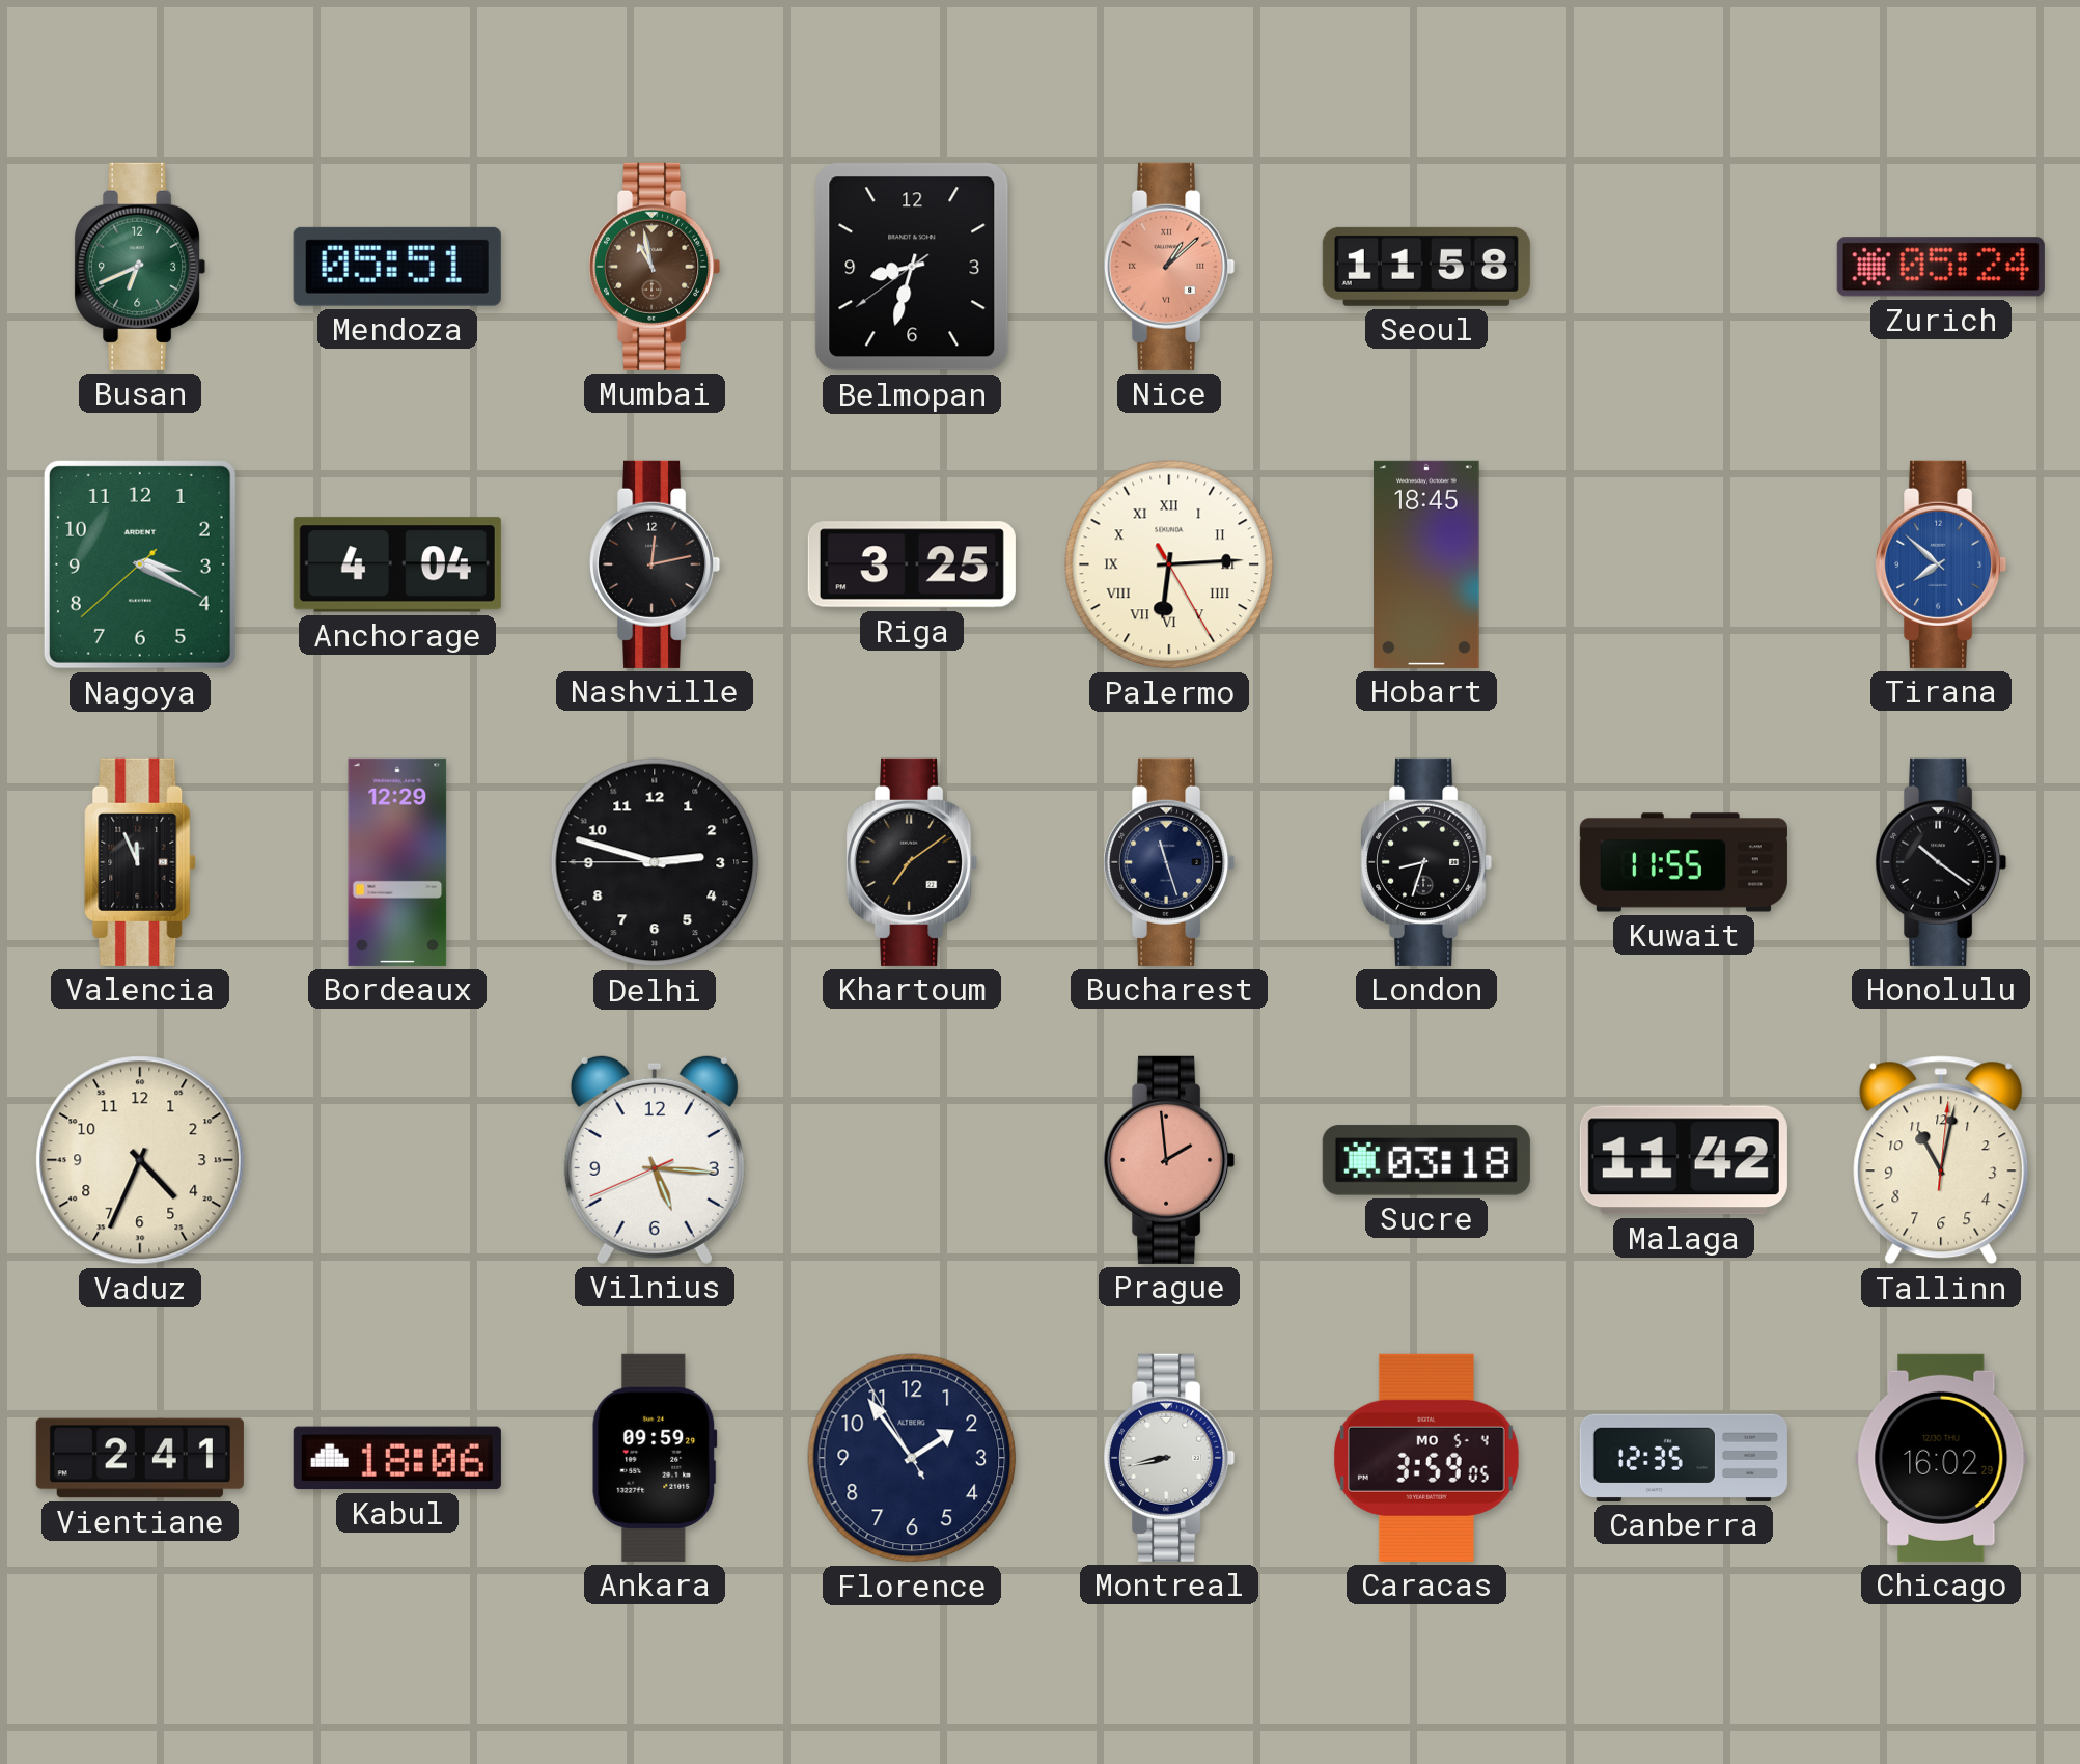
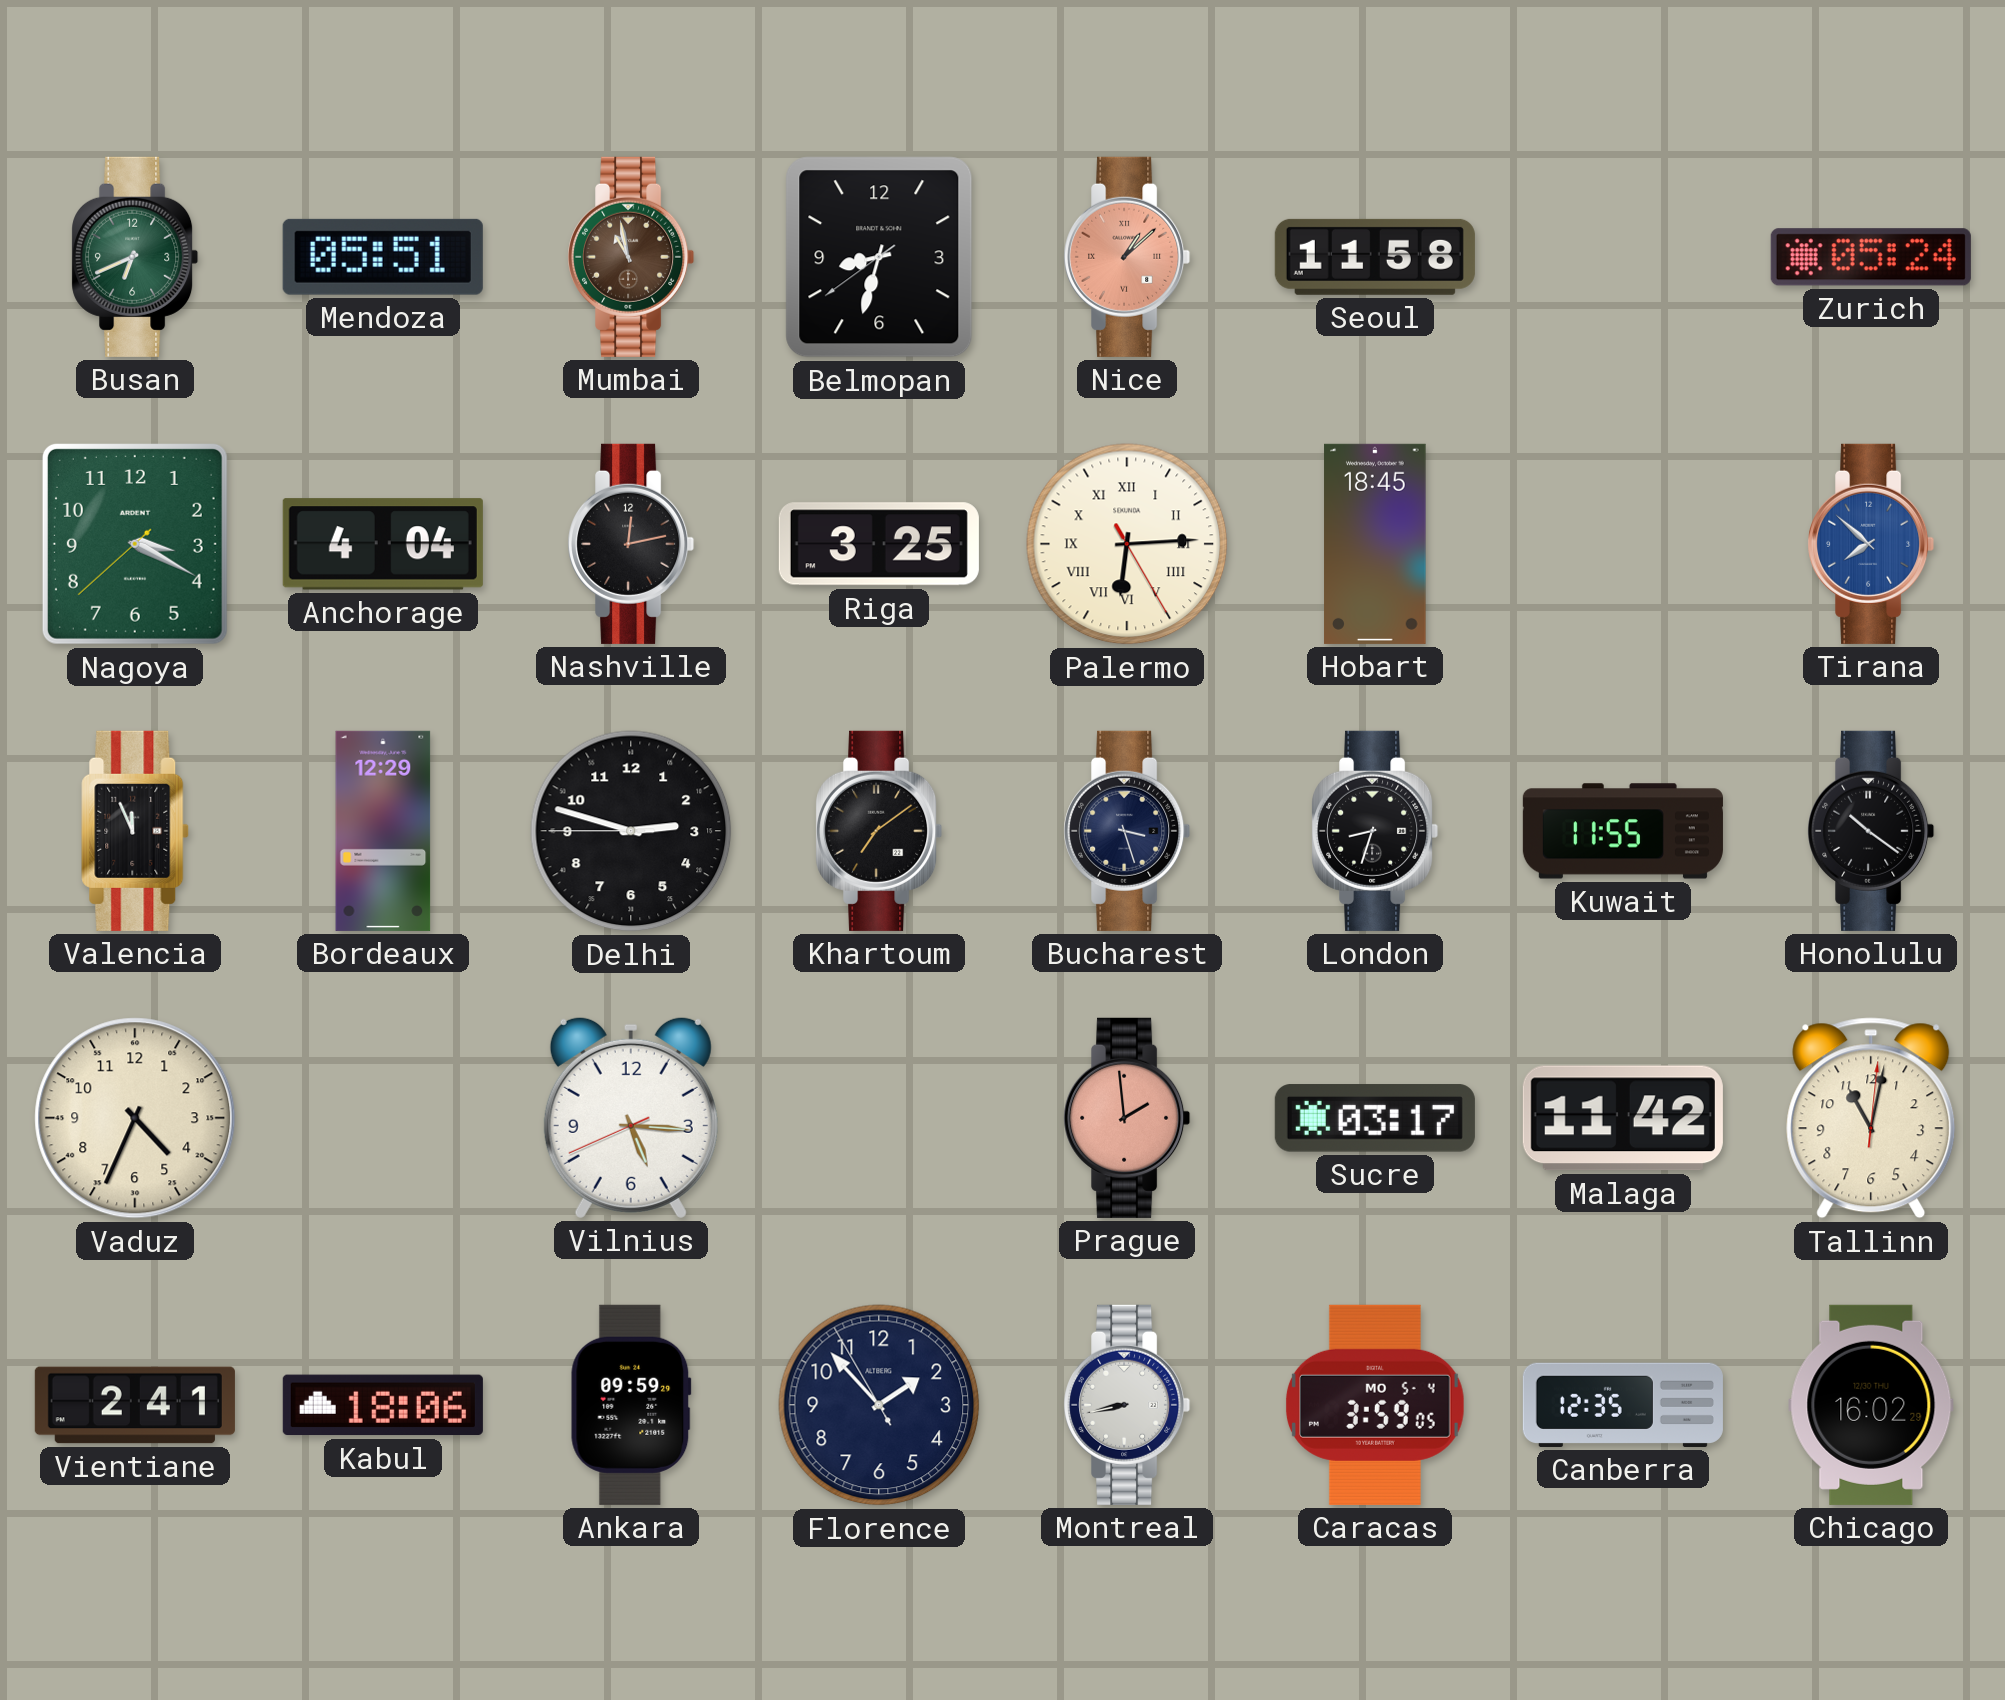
Bucharest: 11:27 -> 3:27 (1127, 831)
Sucre: 03:18 -> 03:17 (1375, 1118)
Florence: 1:53 -> 1:52 (879, 1405)
